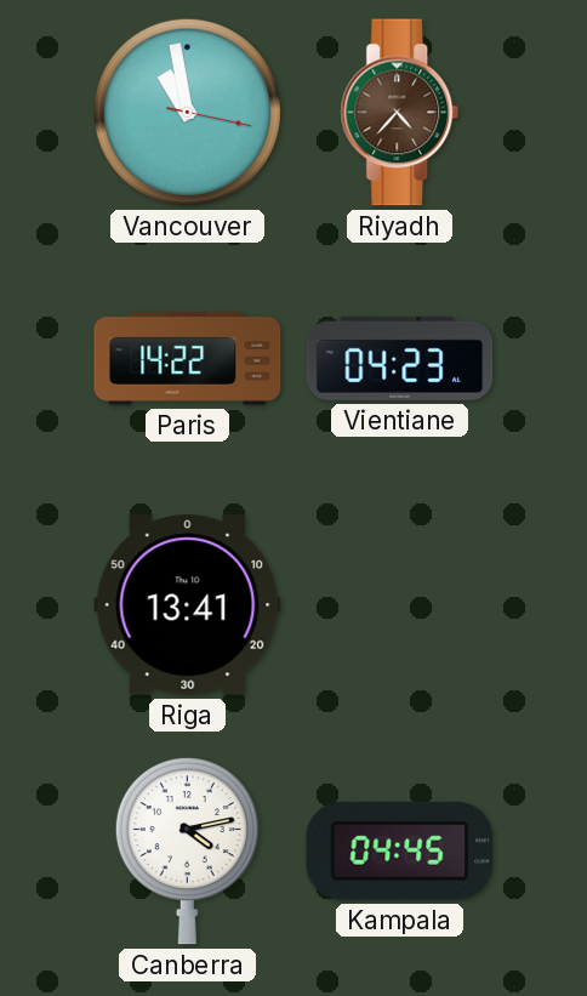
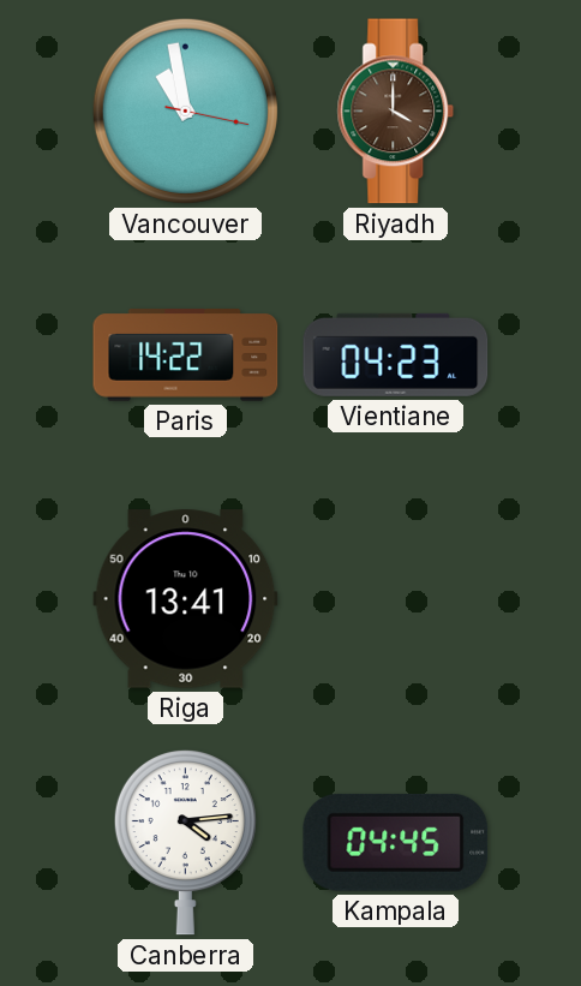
Riyadh: 4:37 -> 4:00 (396, 112)
Canberra: 4:13 -> 4:14 (185, 842)
